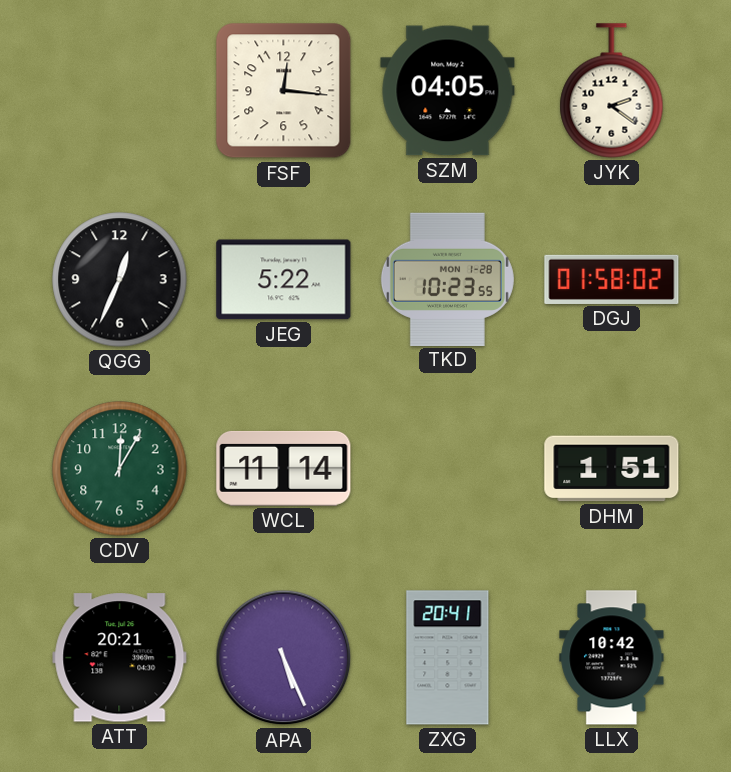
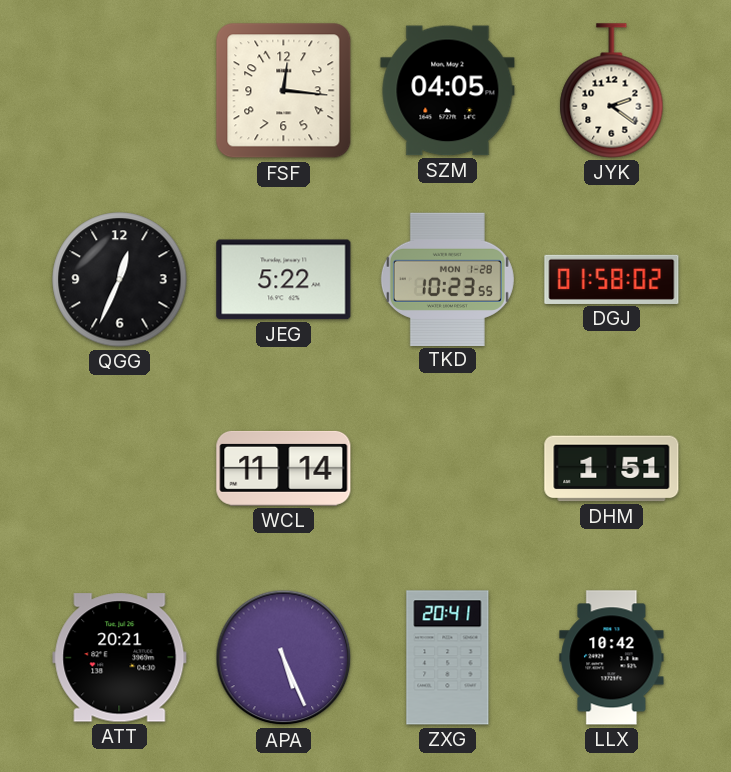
CDV: 12:05 -> none (120, 469)
